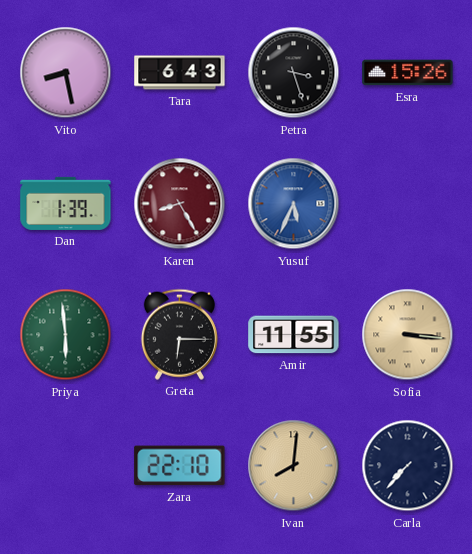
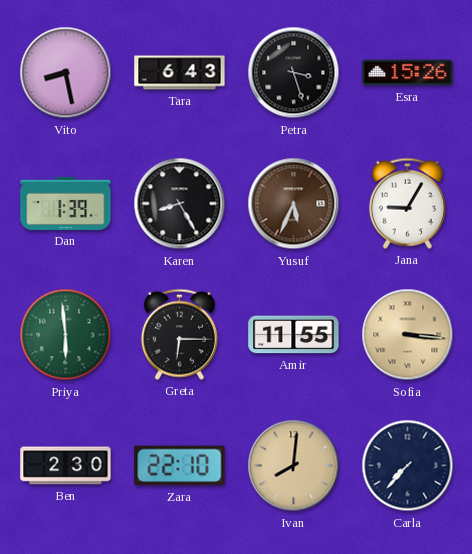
Karen dial: burgundy -> black (180, 204)
Yusuf dial: blue -> brown (294, 204)
Jana: none -> 9:05 (407, 203)
Ben: none -> 2:30 (66, 466)
